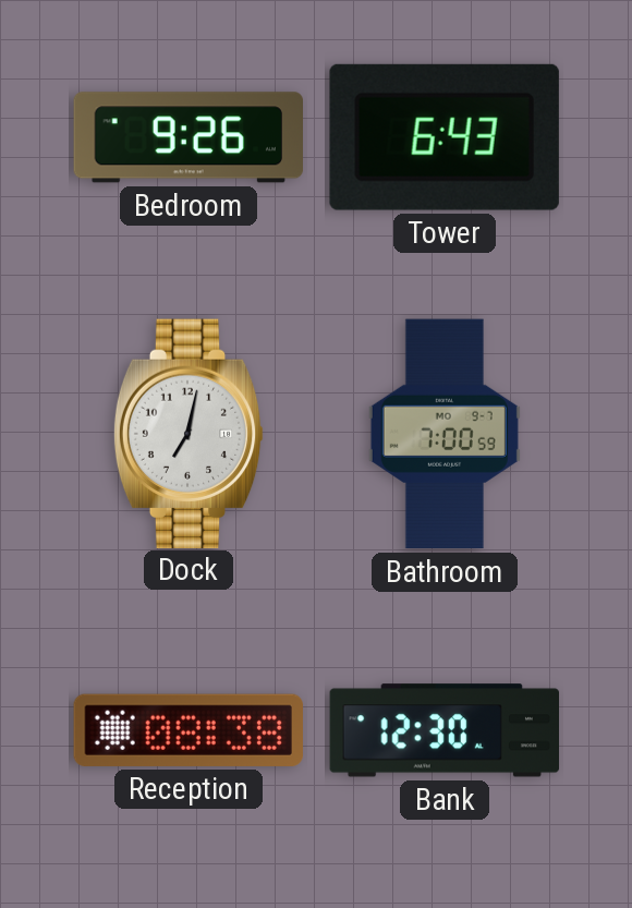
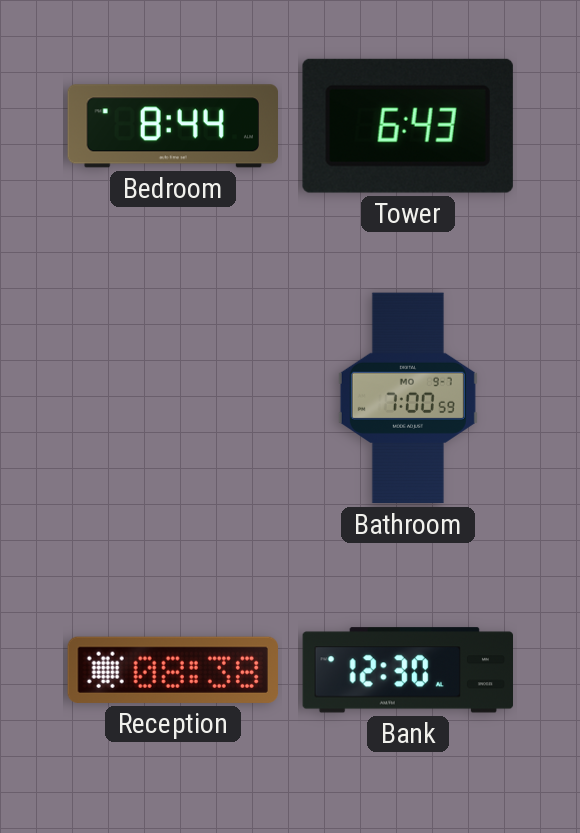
Bedroom: 9:26 -> 8:44 (172, 126)
Dock: 7:02 -> none (189, 433)
